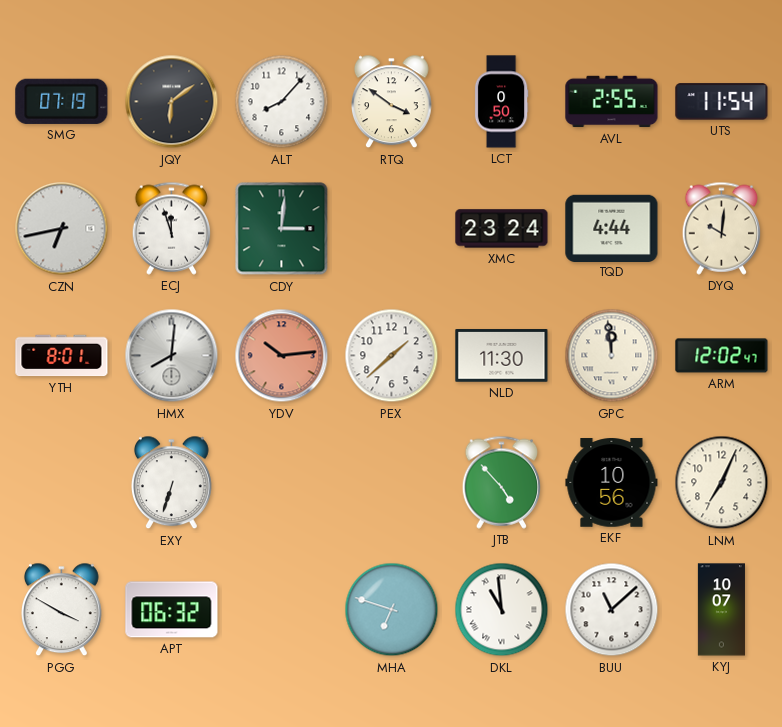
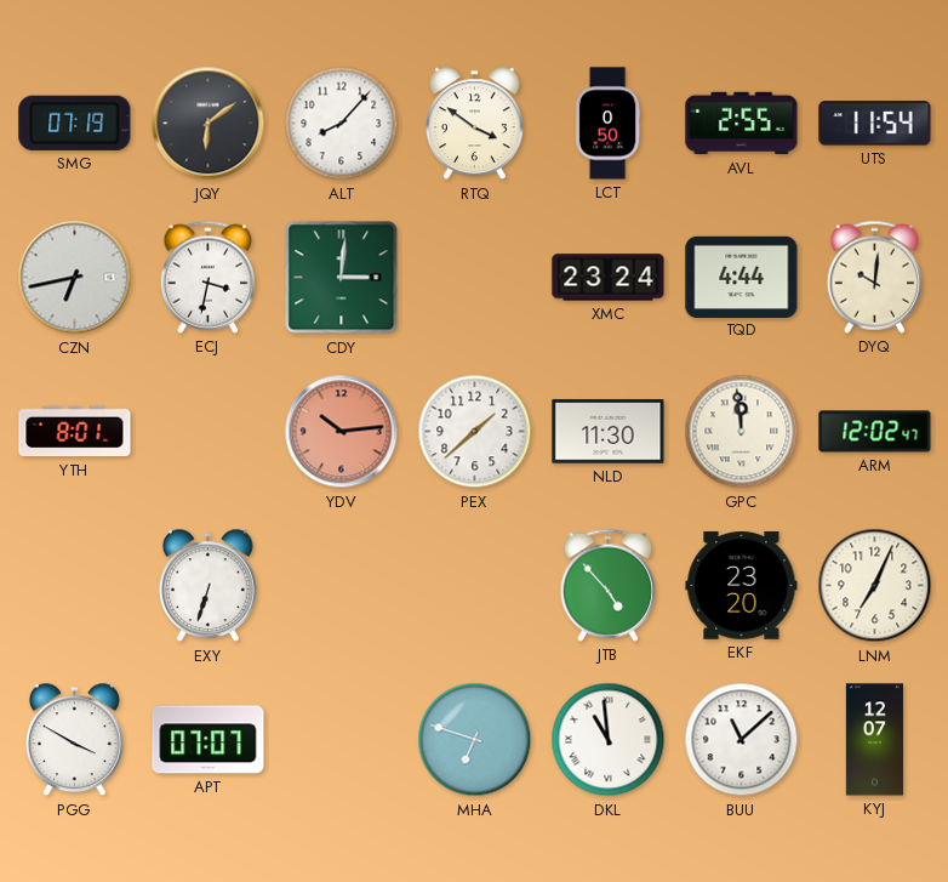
ECJ: 11:57 -> 3:32 (209, 277)
HMX: 8:01 -> none (172, 356)
EKF: 10:56 -> 23:20 (742, 586)
APT: 06:32 -> 07:07 (209, 740)
KYJ: 10:07 -> 12:07 (874, 740)
